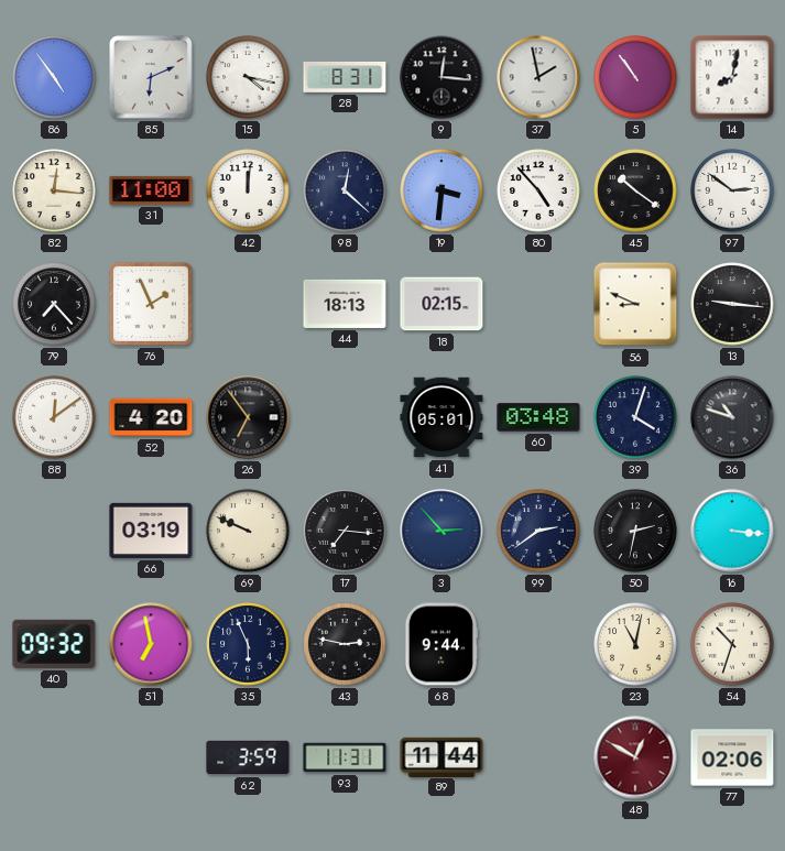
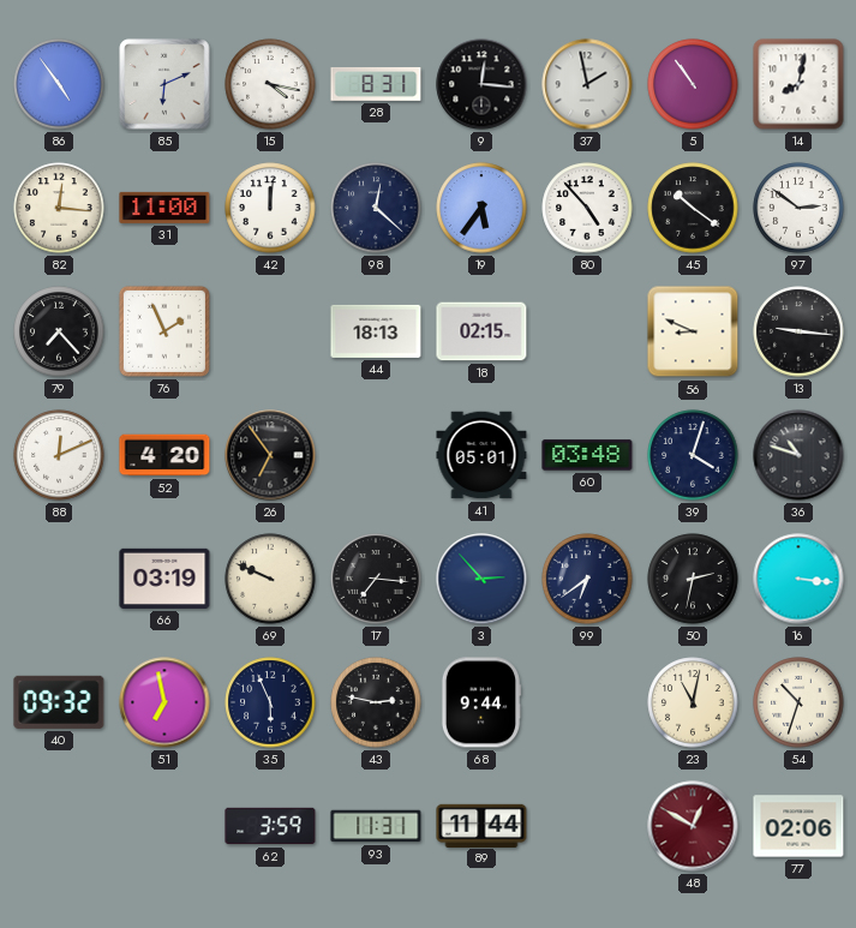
19: 3:31 -> 5:36 (481, 208)
88: 12:09 -> 12:11 (59, 455)
99: 2:39 -> 6:39 (587, 579)
